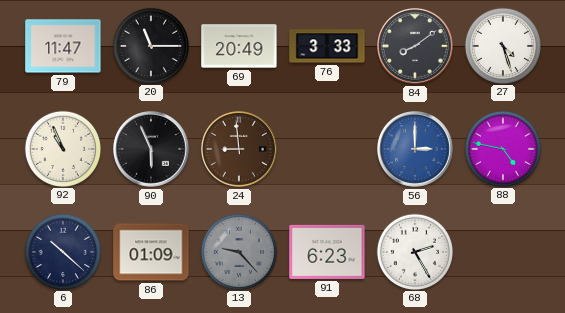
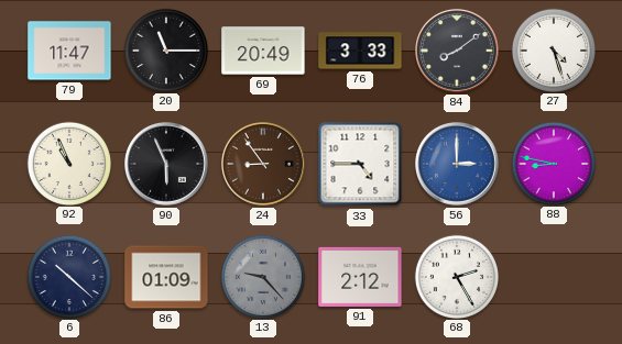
24: 8:59 -> 8:54 (264, 165)
33: none -> 4:45 (360, 164)
88: 4:47 -> 8:47 (553, 163)
91: 6:23 -> 2:12 (360, 277)
